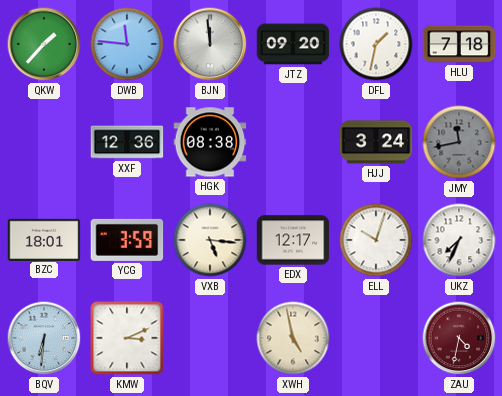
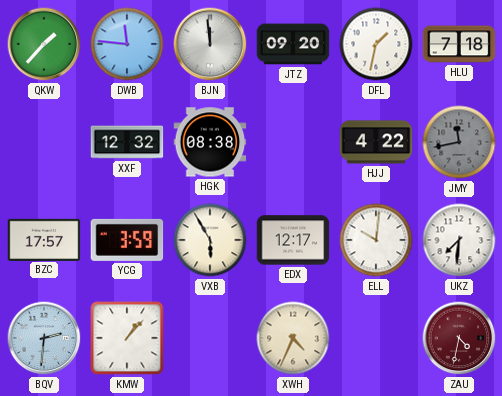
XXF: 12:36 -> 12:32 (127, 142)
HJJ: 3:24 -> 4:22 (376, 142)
BZC: 18:01 -> 17:57 (44, 239)
VXB: 5:16 -> 5:55 (210, 240)
ELL: 10:03 -> 10:01 (376, 240)
UKZ: 7:34 -> 7:31 (459, 240)
BQV: 6:31 -> 2:31 (44, 338)
KMW: 3:11 -> 1:07 (127, 338)
XWH: 4:58 -> 4:34 (293, 338)
